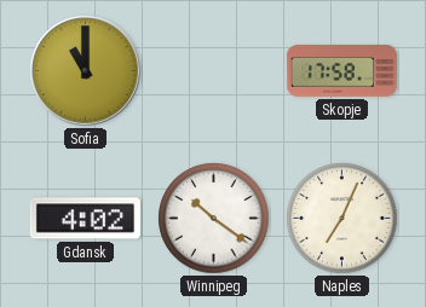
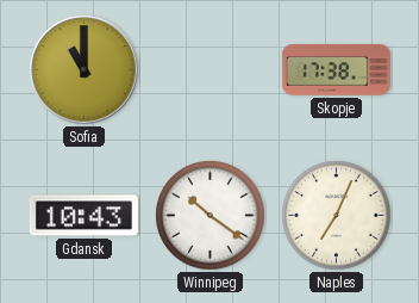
Skopje: 17:58 -> 17:38 (336, 70)
Gdansk: 4:02 -> 10:43 (83, 216)
